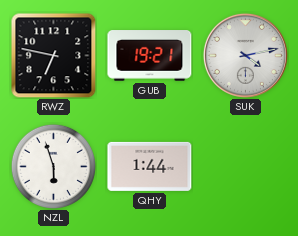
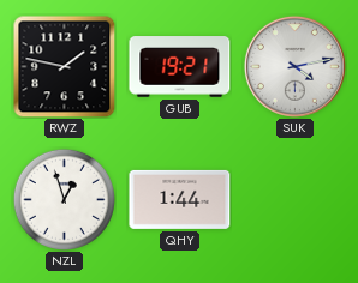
RWZ: 6:47 -> 1:47 (65, 67)
NZL: 5:57 -> 12:57 (64, 199)
